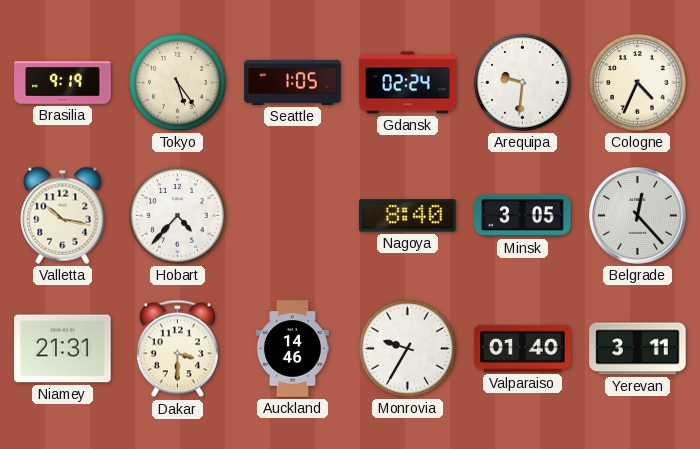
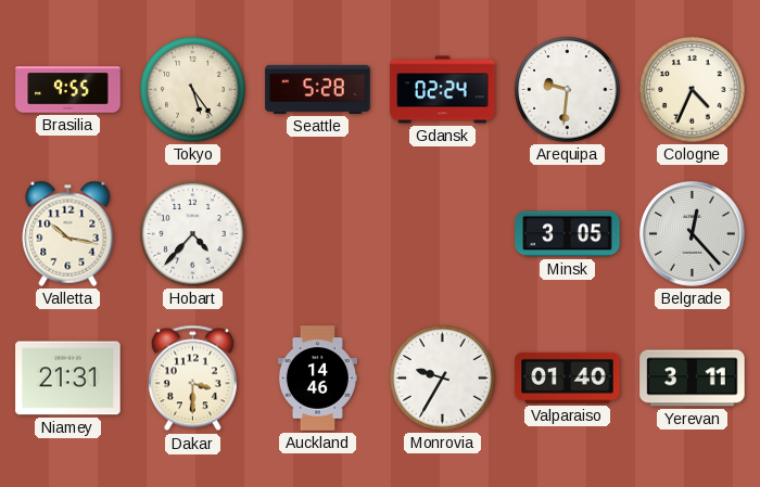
Brasilia: 9:19 -> 9:55 (68, 90)
Seattle: 1:05 -> 5:28 (318, 89)
Nagoya: 8:40 -> none (408, 216)
